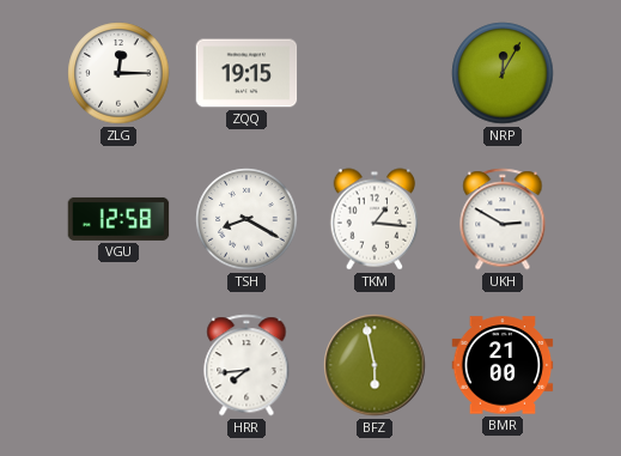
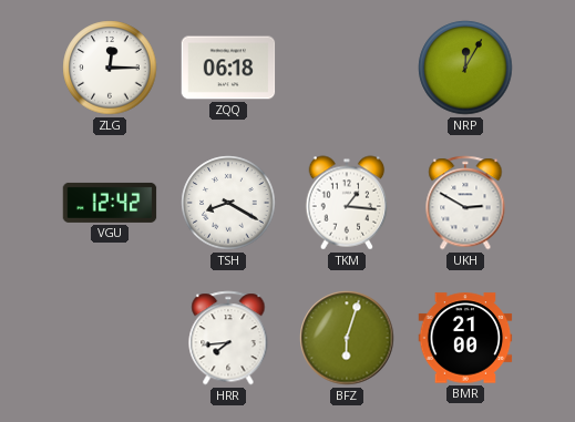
ZQQ: 19:15 -> 06:18 (228, 68)
VGU: 12:58 -> 12:42 (110, 203)
BFZ: 5:58 -> 6:03 (347, 338)
